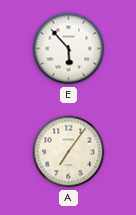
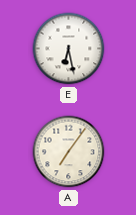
E: 5:53 -> 6:28 (69, 49)
